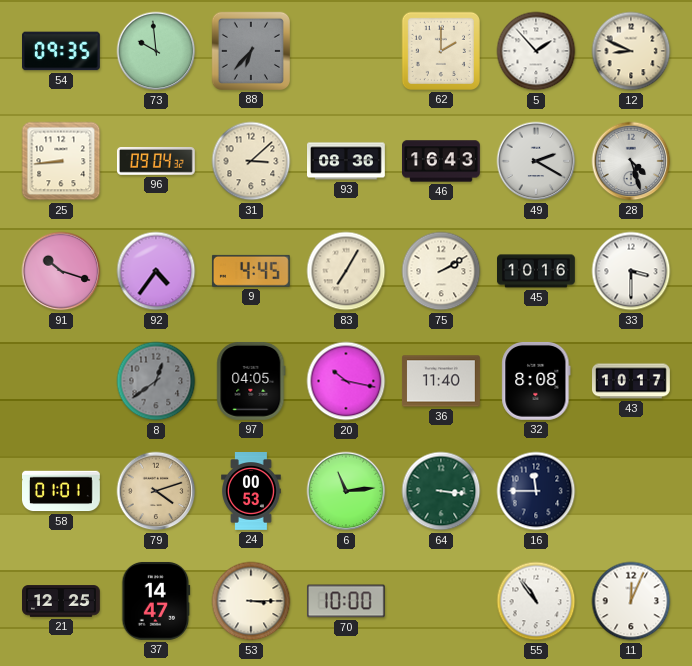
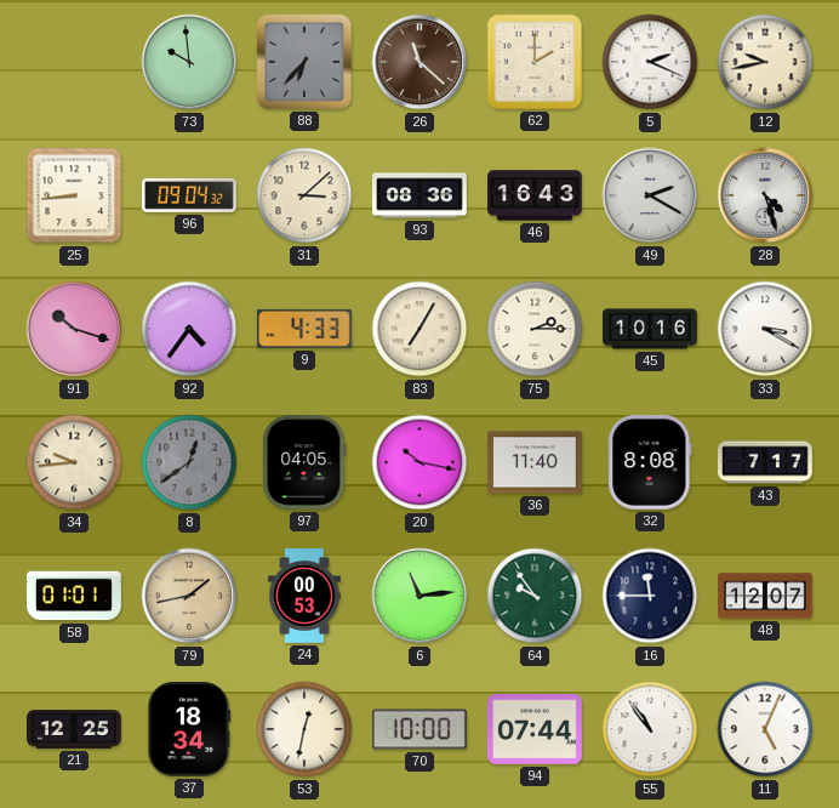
54: 09:35 -> none (62, 51)
26: none -> 11:22 (419, 62)
5: 1:53 -> 2:19 (650, 62)
12: 8:49 -> 9:43 (765, 62)
9: 4:45 -> 4:33 (304, 329)
75: 2:10 -> 2:15 (535, 329)
33: 3:30 -> 3:20 (765, 329)
34: none -> 9:44 (74, 462)
43: 10:17 -> 7:17 (766, 462)
79: 4:12 -> 1:43 (189, 596)
64: 3:16 -> 9:54 (535, 596)
48: none -> 12:07 (766, 596)
37: 14:47 -> 18:34 (189, 729)
53: 3:15 -> 12:32 (304, 729)
94: none -> 07:44 (535, 729)
11: 12:04 -> 5:04 (765, 729)
